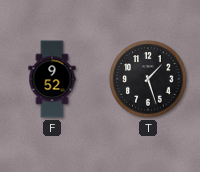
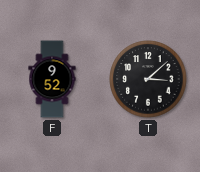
T: 1:27 -> 3:08 (148, 79)
